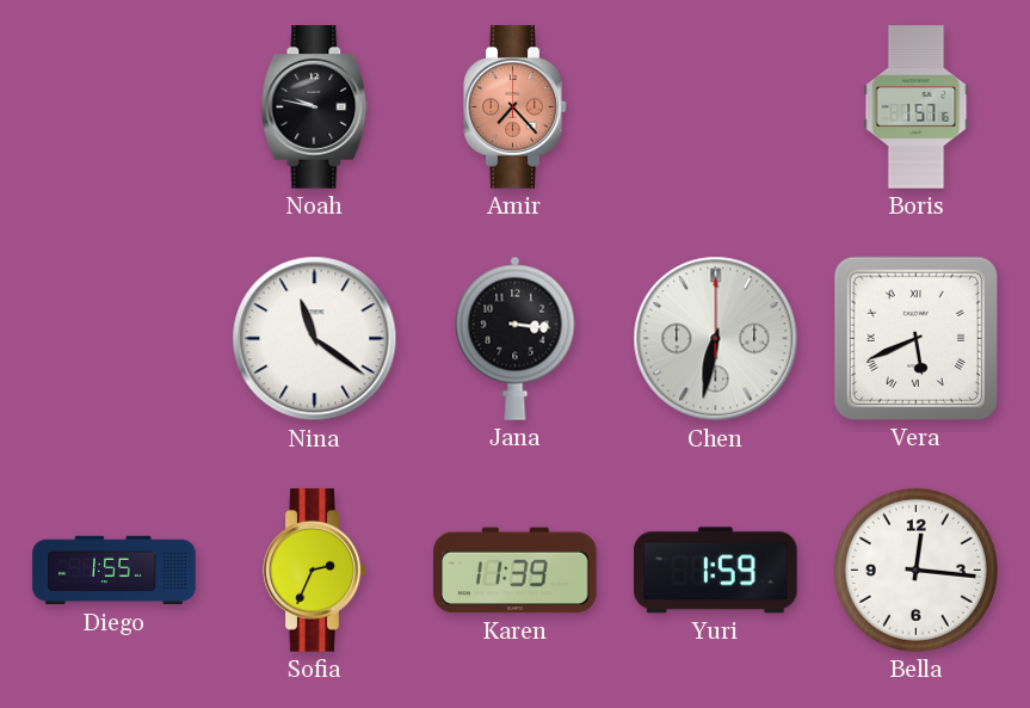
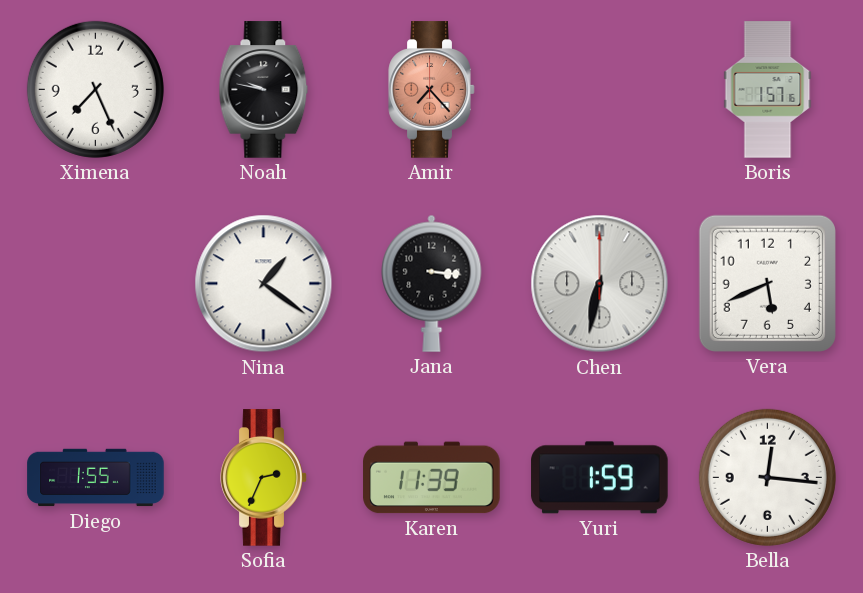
Ximena: none -> 7:26 (95, 89)
Nina: 11:21 -> 1:21 (264, 284)
Vera numerals: Roman -> Arabic (767, 283)
